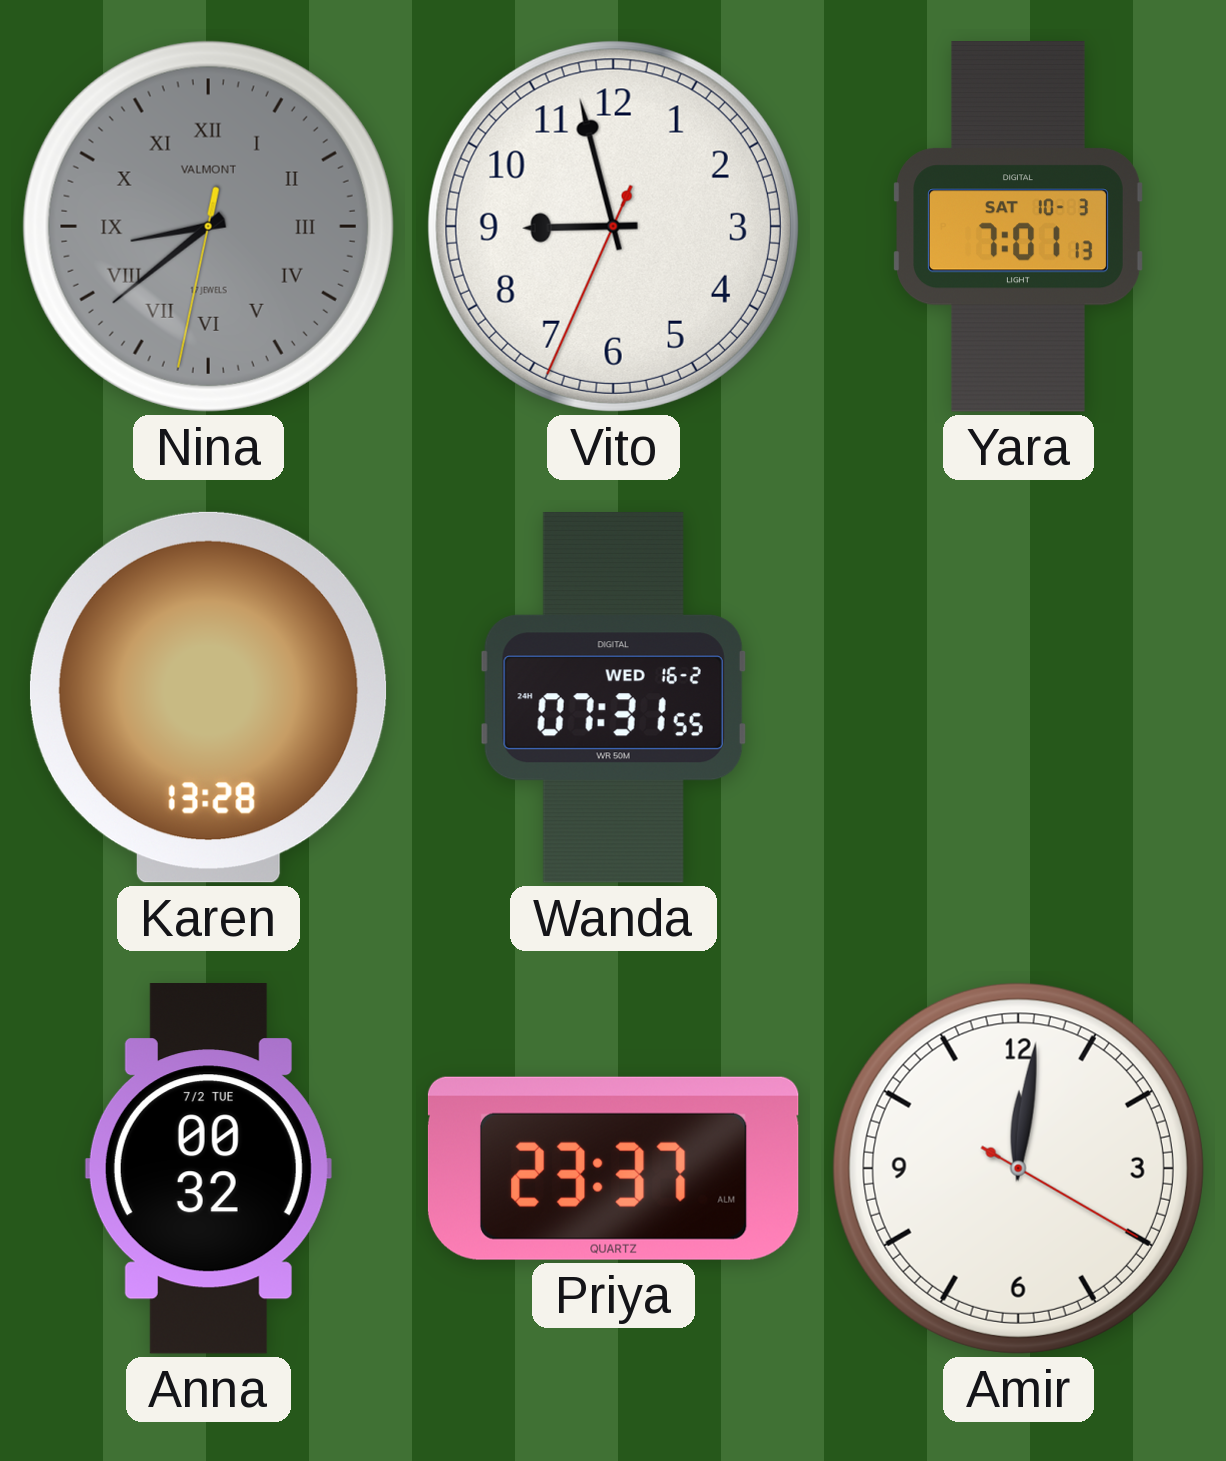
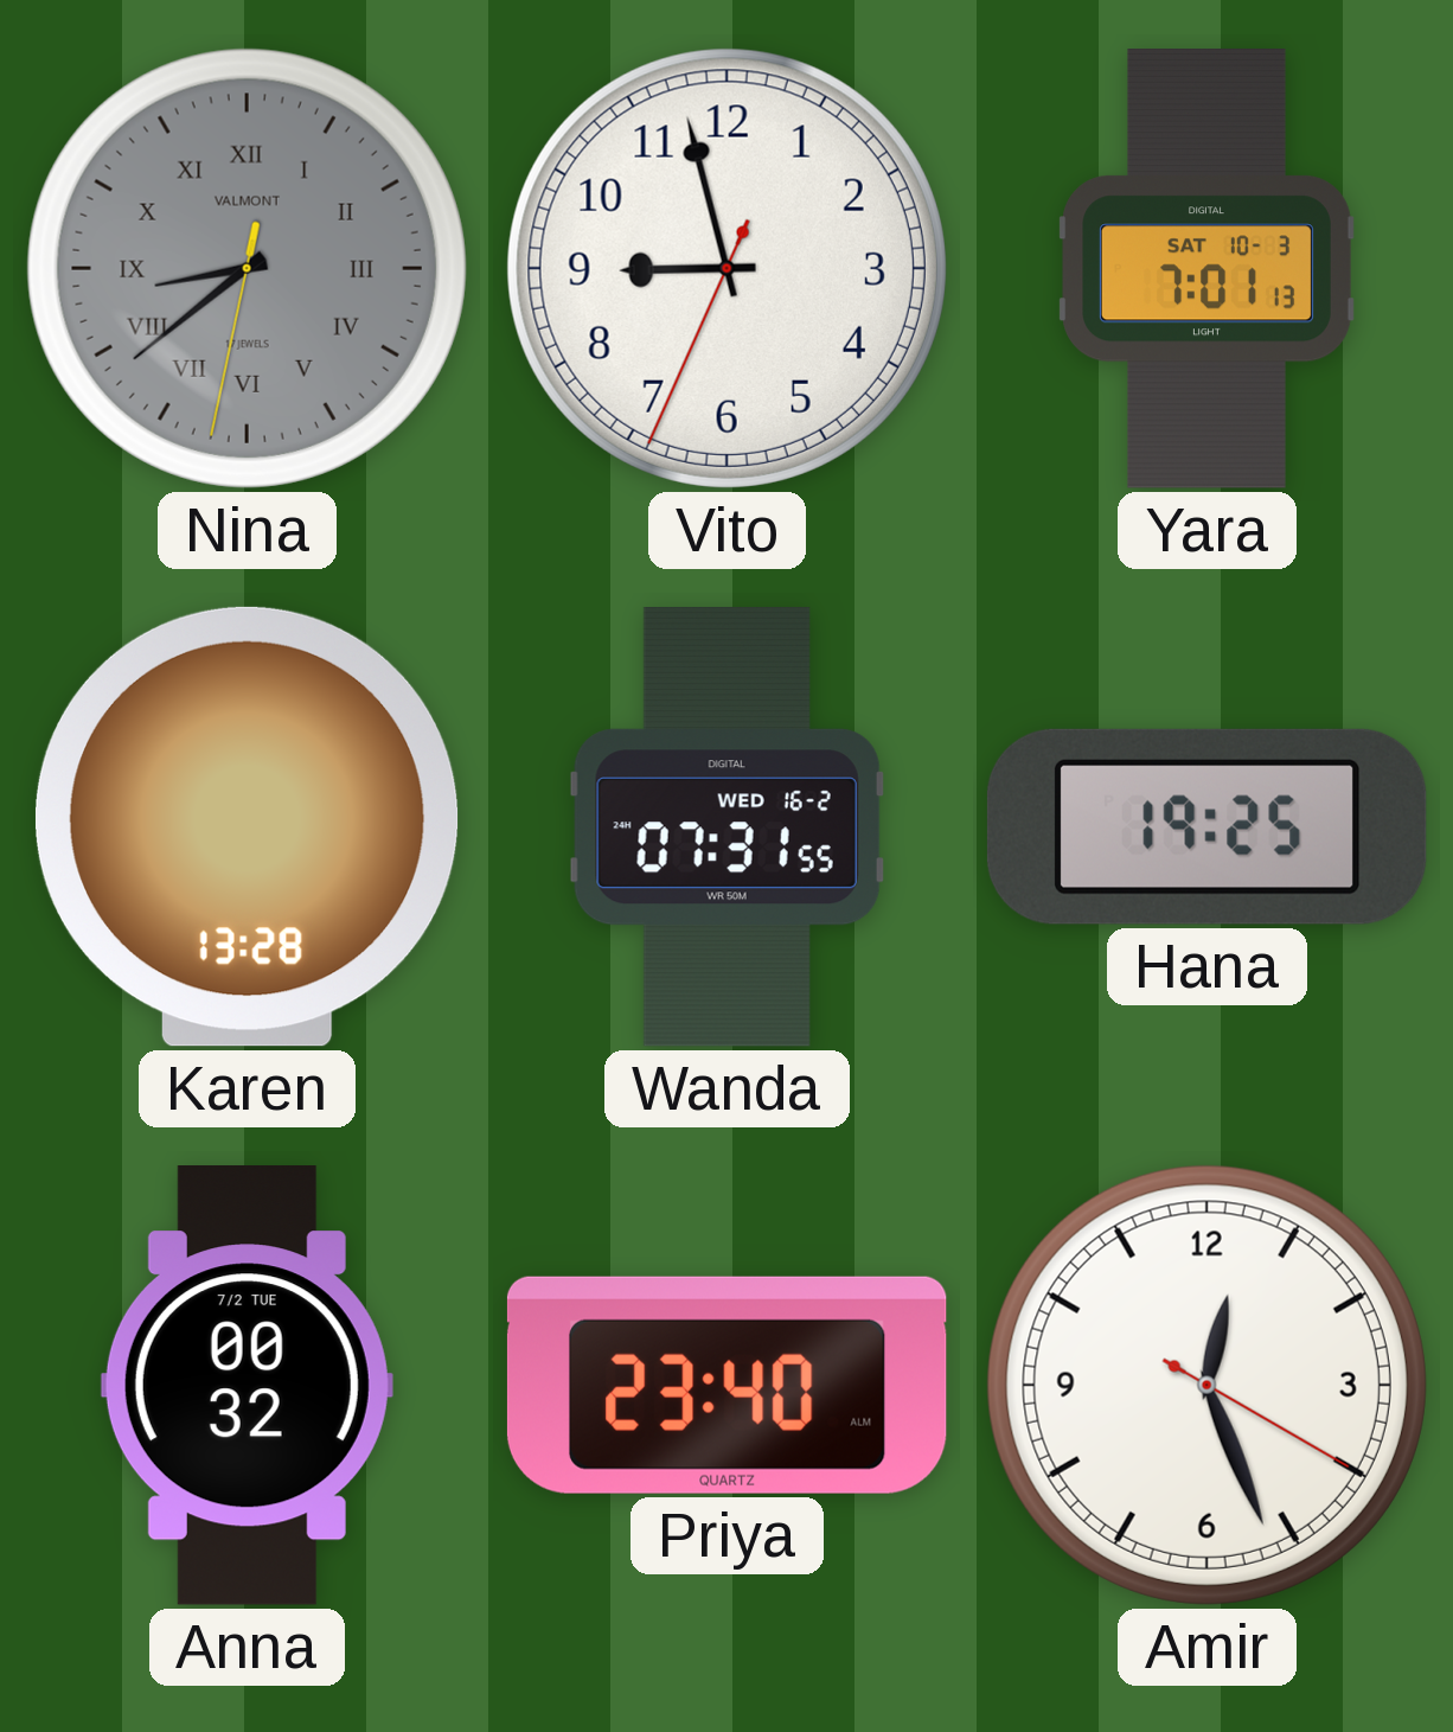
Hana: none -> 19:25 (1206, 826)
Priya: 23:37 -> 23:40 (726, 1385)
Amir: 12:01 -> 12:26 (1206, 1385)
